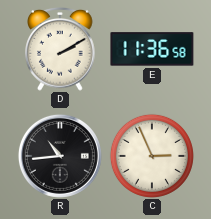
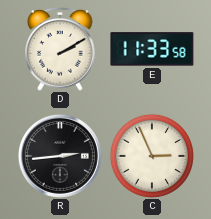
E: 11:36 -> 11:33 (152, 49)
R: 10:44 -> 2:44 (60, 156)
